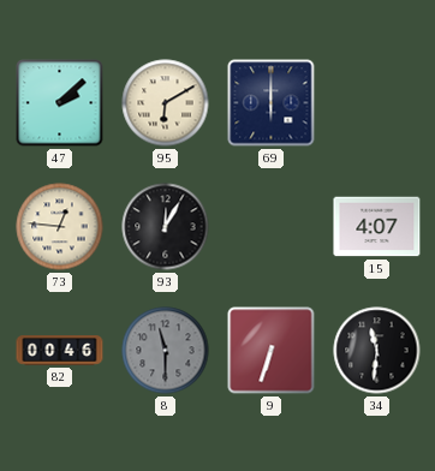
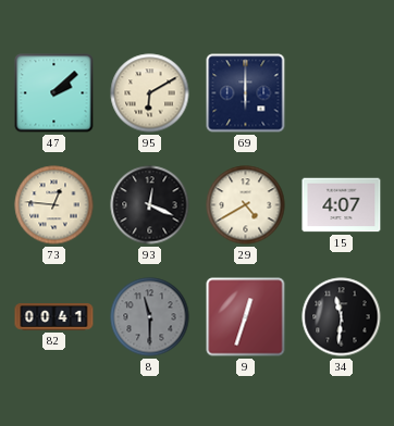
93: 12:05 -> 12:19 (150, 205)
29: none -> 4:40 (246, 205)
82: 00:46 -> 00:41 (54, 317)
9: 6:33 -> 12:33 (246, 317)
